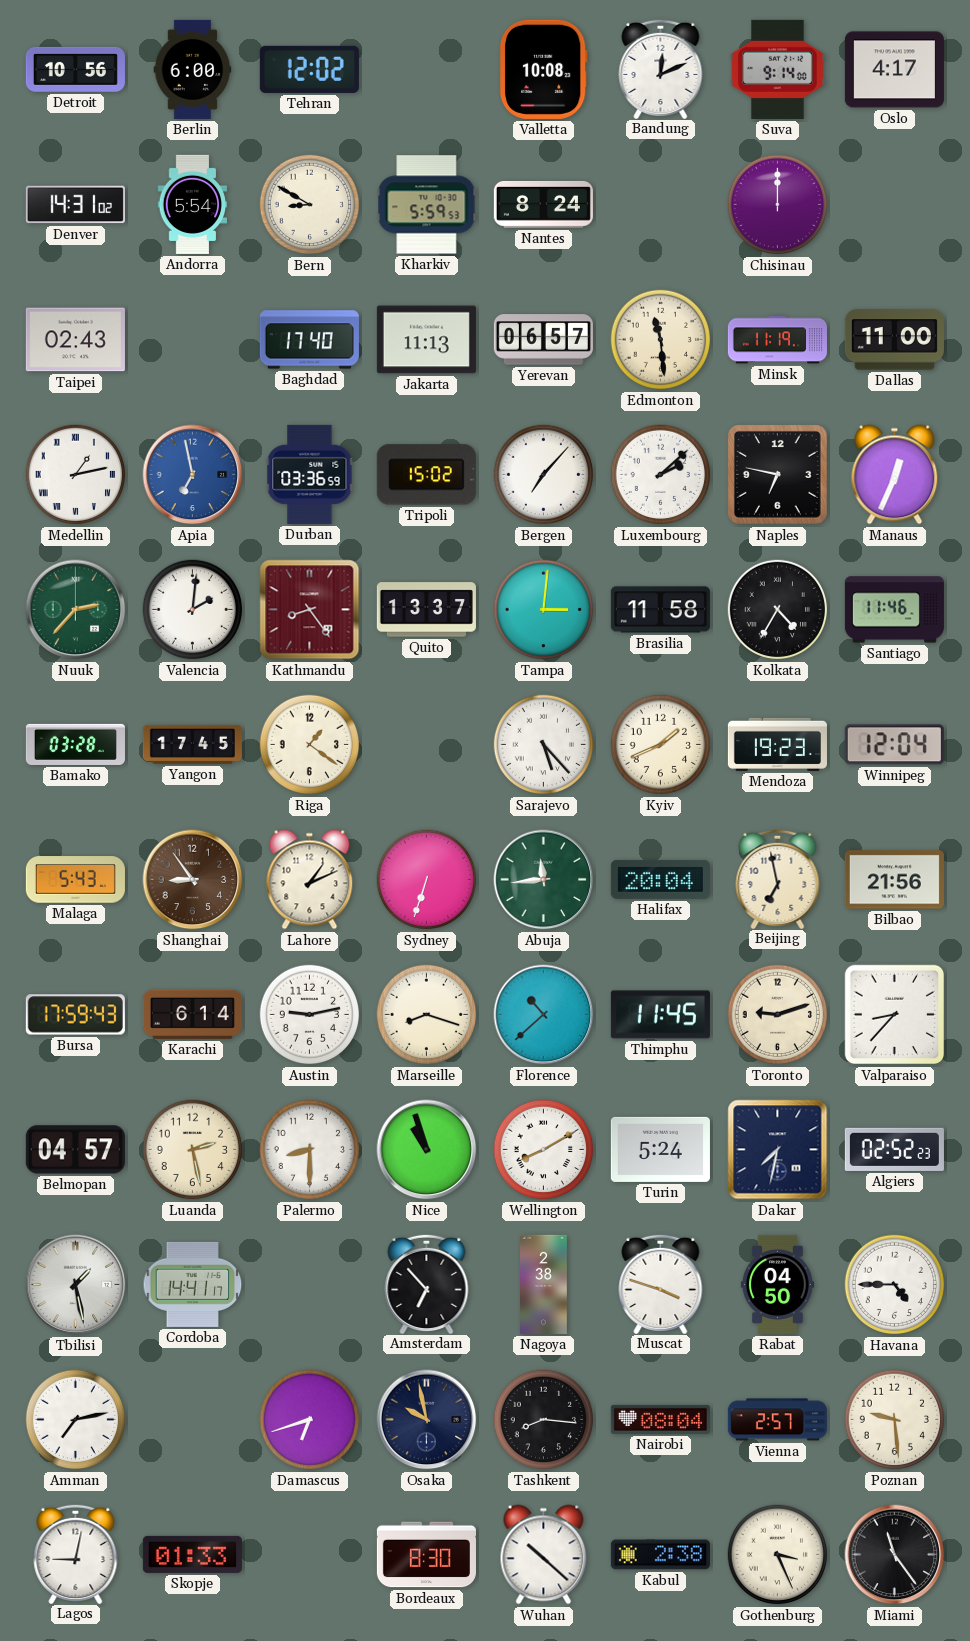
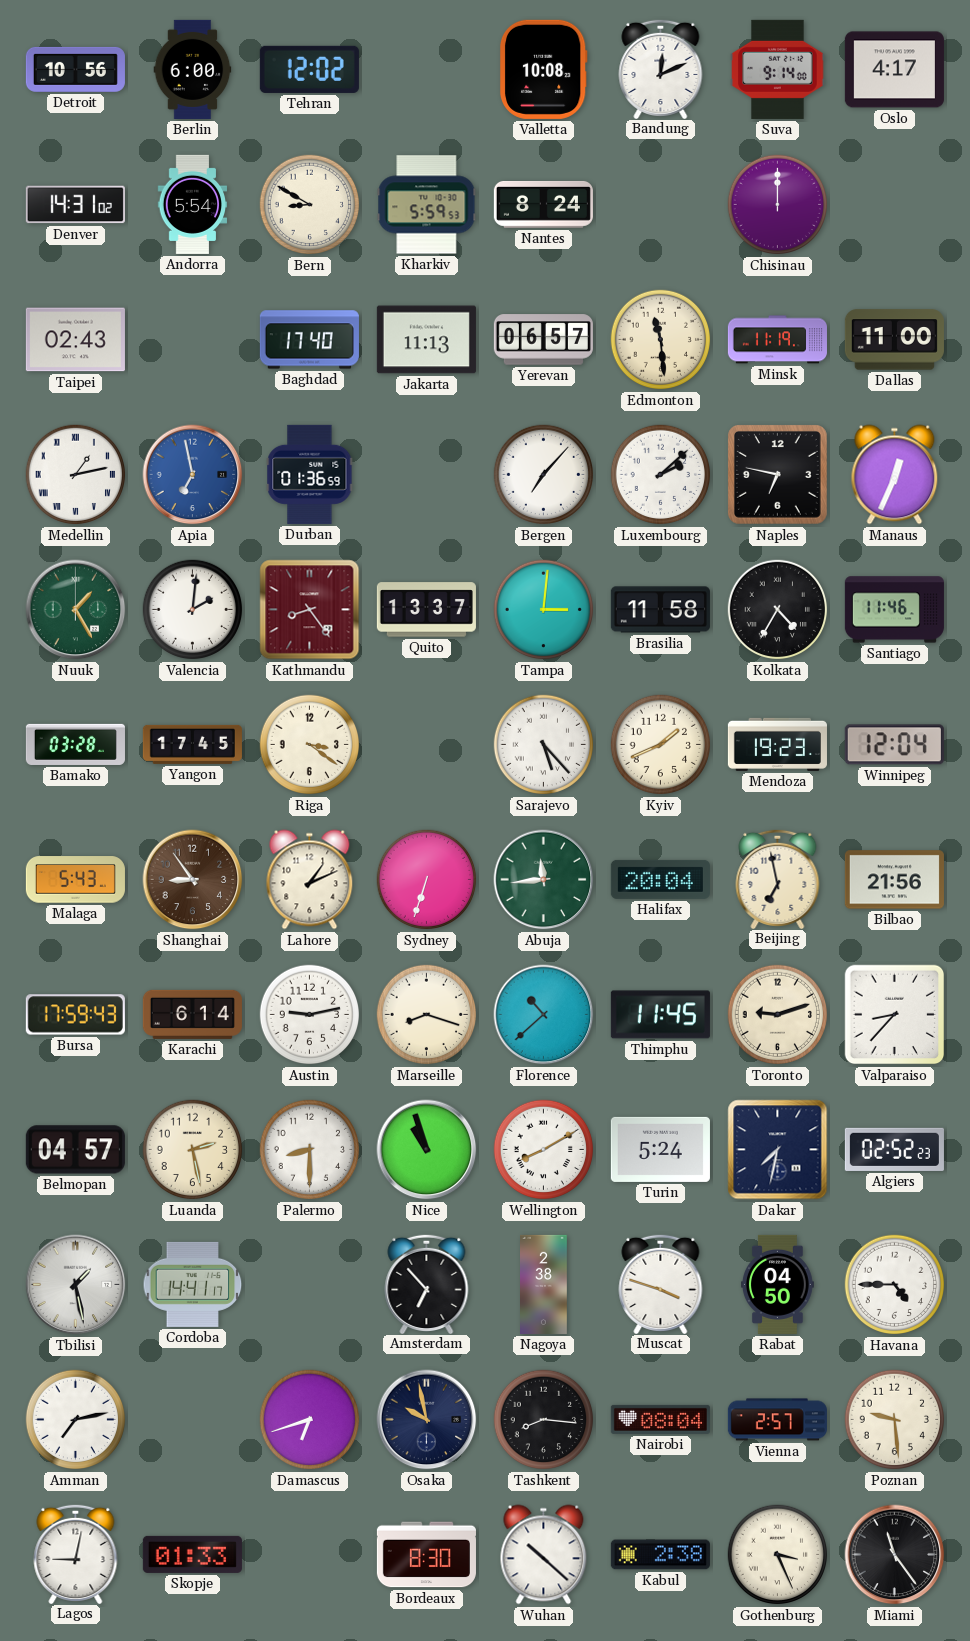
Durban: 03:36 -> 01:36 (310, 474)
Tripoli: 15:02 -> none (426, 475)
Nuuk: 2:37 -> 1:25 (76, 610)
Riga: 1:21 -> 3:21 (310, 745)
